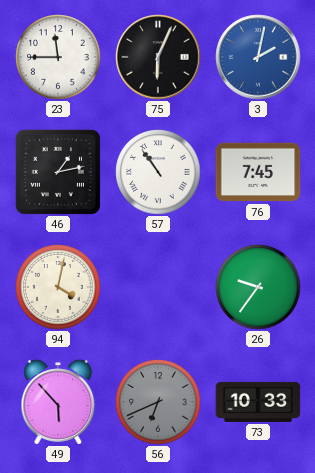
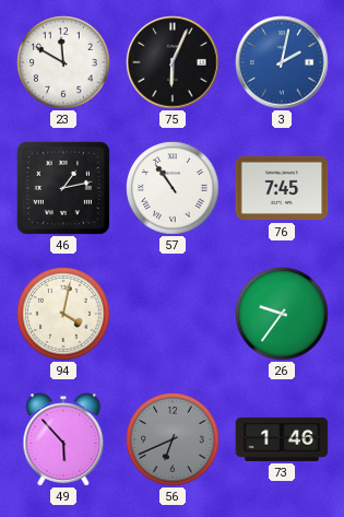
23: 11:45 -> 11:50 (63, 62)
73: 10:33 -> 1:46 (282, 439)
